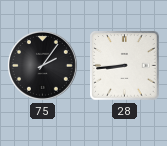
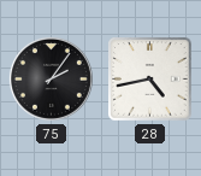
28: 8:44 -> 4:43 (150, 80)
